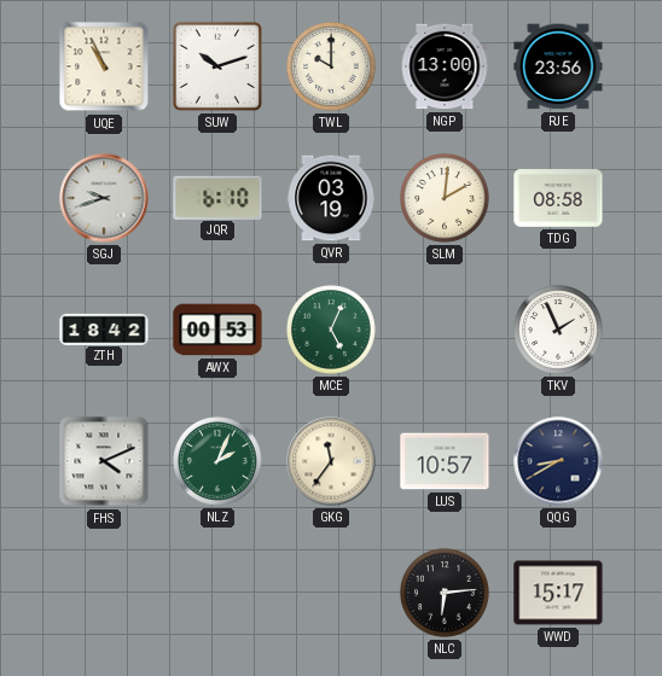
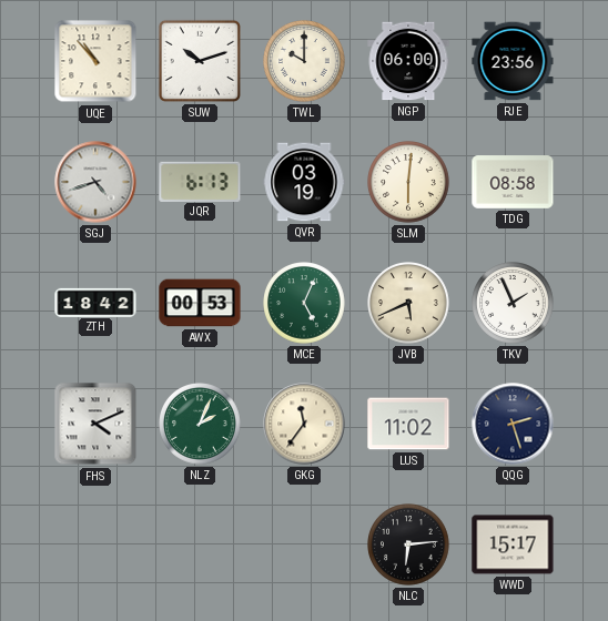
UQE: 10:56 -> 10:53 (95, 61)
NGP: 13:00 -> 06:00 (408, 61)
SGJ: 9:42 -> 4:42 (95, 182)
JQR: 6:10 -> 6:13 (200, 181)
SLM: 2:01 -> 6:01 (408, 182)
JVB: none -> 5:41 (408, 303)
LUS: 10:57 -> 11:02 (408, 424)
QQG: 8:40 -> 2:27 (513, 424)
